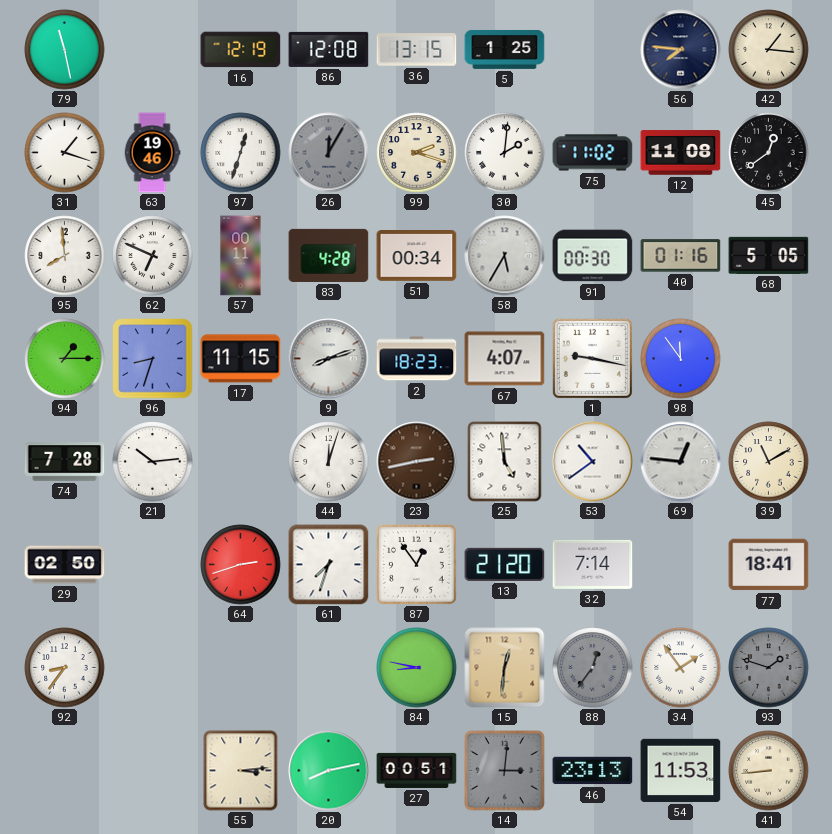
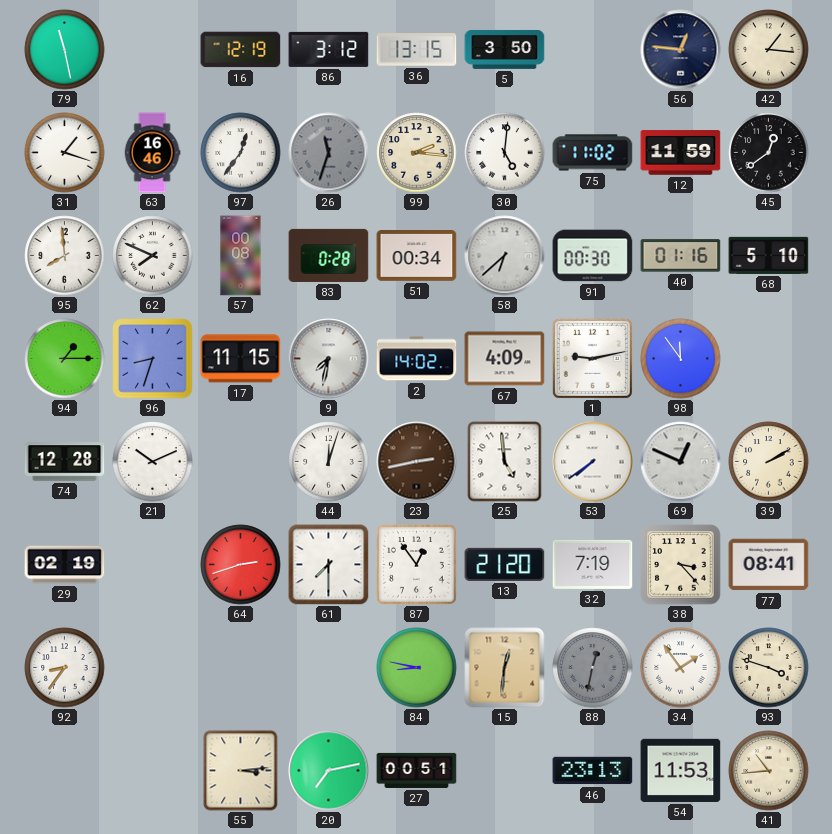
86: 12:08 -> 3:12 (329, 49)
5: 1:25 -> 3:50 (505, 49)
56: 7:46 -> 12:46 (681, 50)
63: 19:46 -> 16:46 (152, 153)
97: 12:33 -> 12:36 (241, 153)
26: 12:05 -> 11:33 (329, 153)
99: 2:18 -> 2:16 (417, 153)
30: 2:01 -> 5:01 (505, 153)
12: 11:08 -> 11:59 (681, 153)
62: 6:49 -> 7:49 (153, 256)
57: 00:11 -> 00:08 (241, 256)
83: 4:28 -> 0:28 (329, 255)
58: 5:35 -> 6:38 (505, 256)
68: 5:05 -> 5:10 (769, 255)
9: 8:12 -> 7:32 (329, 359)
2: 18:23 -> 14:02 (417, 359)
67: 4:07 -> 4:09 (505, 359)
1: 9:17 -> 9:13 (592, 358)
74: 7:28 -> 12:28 (65, 462)
21: 10:14 -> 10:11 (153, 462)
53: 10:39 -> 7:39 (593, 462)
69: 12:46 -> 12:49 (681, 462)
39: 11:10 -> 2:10 (769, 462)
29: 02:50 -> 02:19 (65, 565)
61: 7:33 -> 7:30 (329, 565)
32: 7:14 -> 7:19 (593, 564)
38: none -> 3:23 (681, 565)
77: 18:41 -> 08:41 (769, 565)
88: 12:36 -> 12:32 (593, 668)
93: 1:48 -> 3:48 (769, 668)
93 dial: grey -> cream (769, 668)
20: 8:13 -> 7:13 (329, 771)
14: 3:01 -> none (505, 771)
41: 8:44 -> 10:44 (769, 771)
